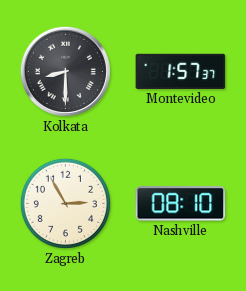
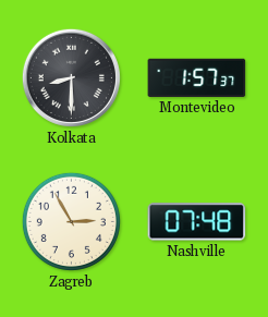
Nashville: 08:10 -> 07:48 (197, 222)
